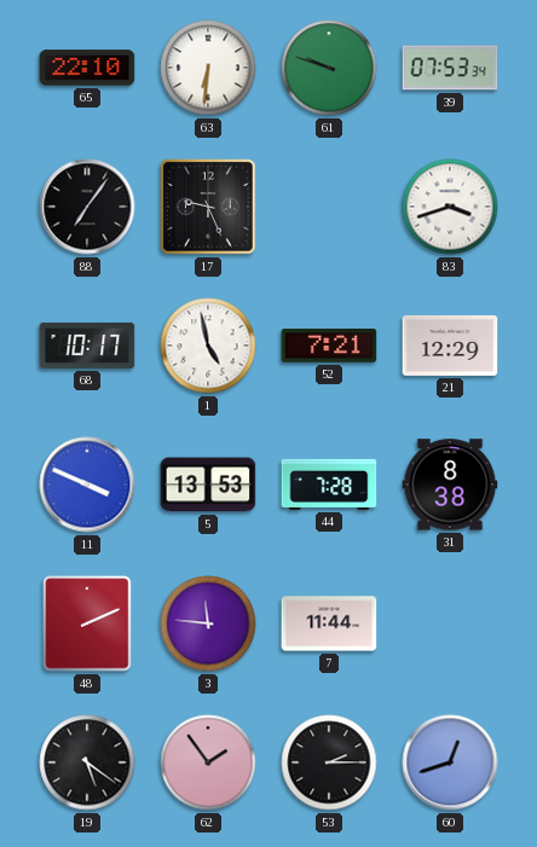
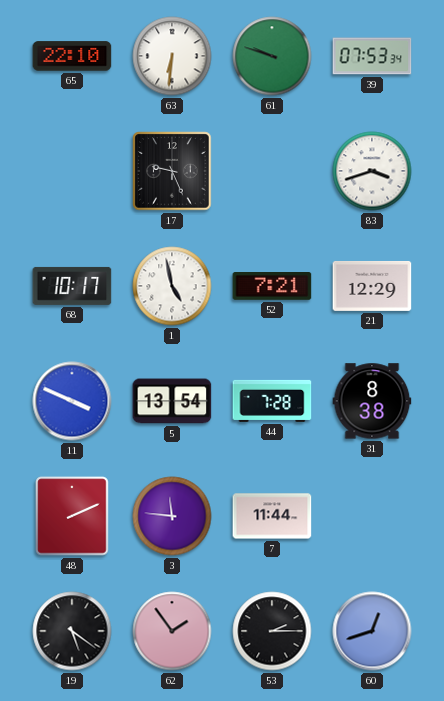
88: 7:06 -> none (87, 207)
5: 13:53 -> 13:54 (172, 401)
